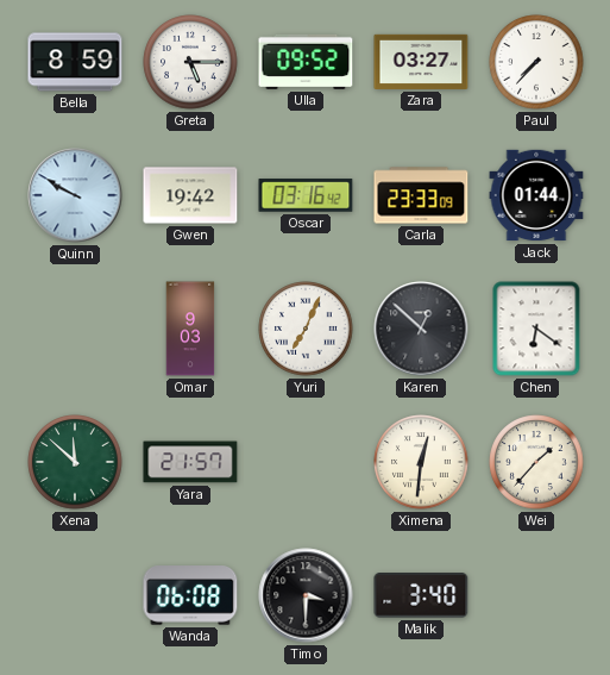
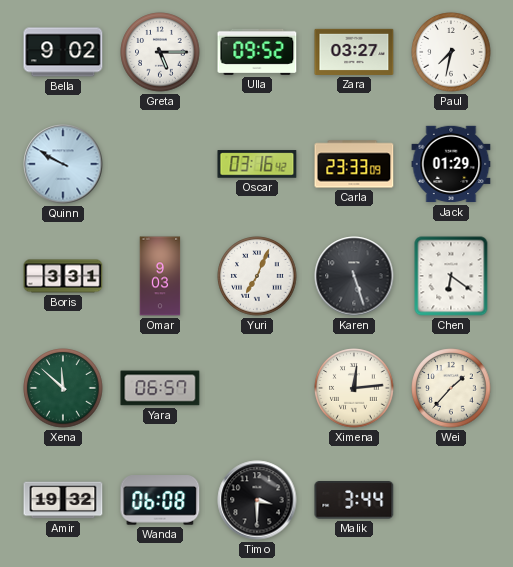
Bella: 8:59 -> 9:02 (63, 52)
Paul: 7:37 -> 7:32 (451, 52)
Gwen: 19:42 -> none (190, 195)
Jack: 01:44 -> 01:29 (451, 164)
Boris: none -> 3:31 (63, 276)
Karen: 12:52 -> 5:27 (354, 276)
Yara: 21:57 -> 06:57 (160, 388)
Ximena: 12:31 -> 12:14 (354, 388)
Amir: none -> 19:32 (63, 500)
Malik: 3:40 -> 3:44 (354, 500)
